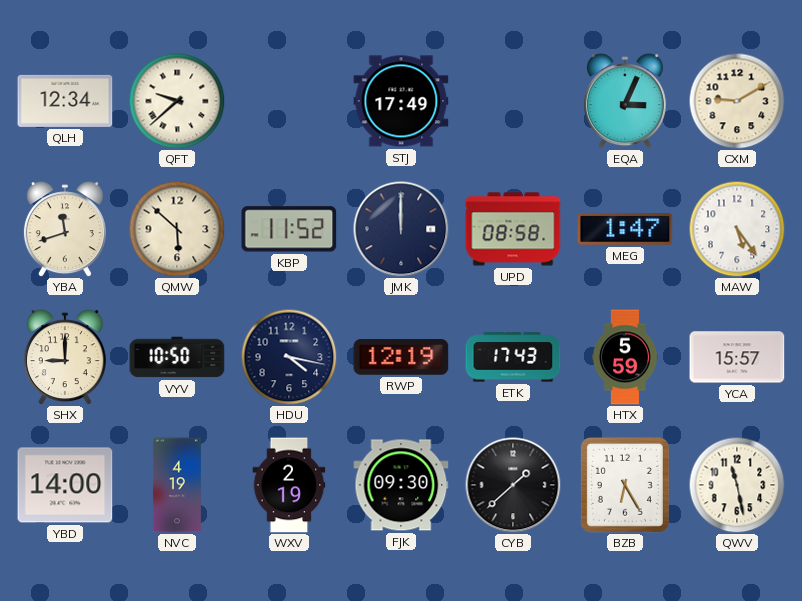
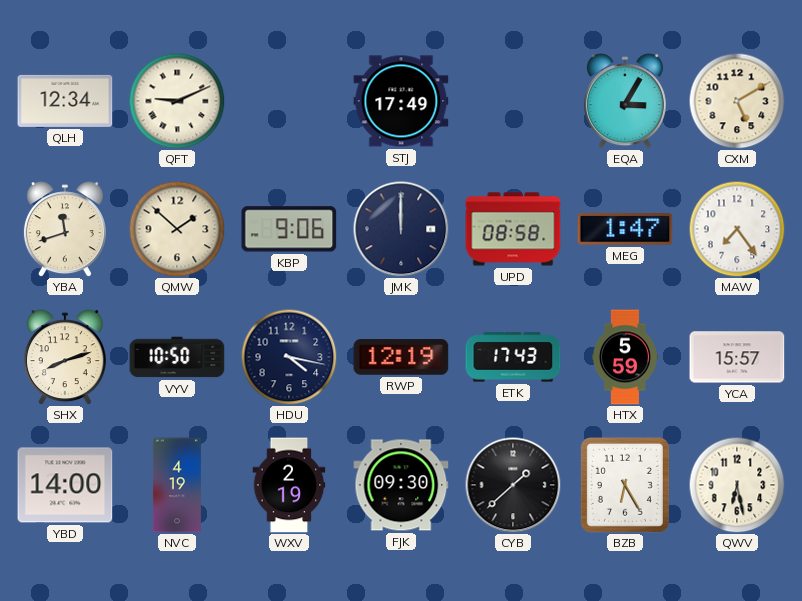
QFT: 9:38 -> 9:11 (177, 101)
EQA: 3:04 -> 3:05 (625, 101)
CXM: 9:10 -> 5:10 (737, 101)
QMW: 5:52 -> 1:52 (177, 229)
KBP: 11:52 -> 9:06 (289, 229)
MAW: 5:24 -> 7:24 (737, 229)
SHX: 9:00 -> 8:12 (65, 357)
QWV: 11:28 -> 6:28 (737, 485)
